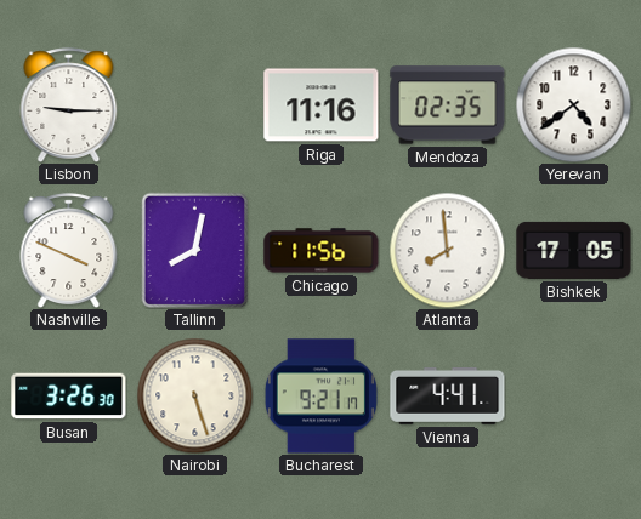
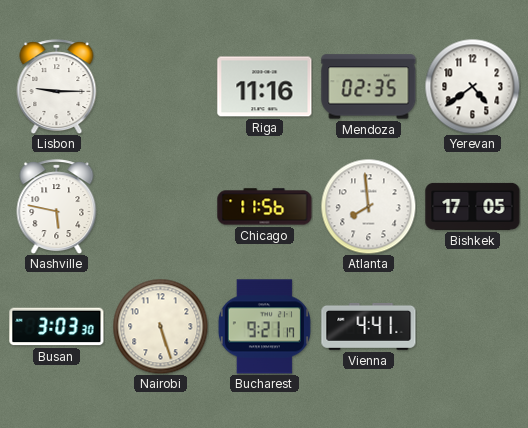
Nashville: 3:49 -> 5:47 (57, 207)
Tallinn: 8:02 -> none (195, 250)
Busan: 3:26 -> 3:03 (57, 327)
